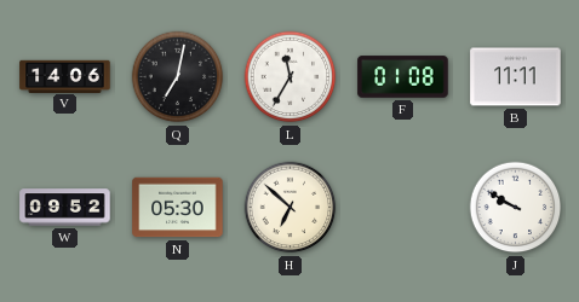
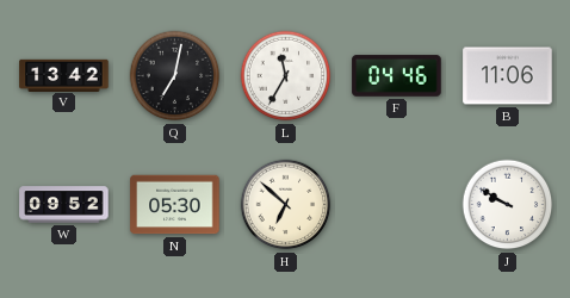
V: 14:06 -> 13:42 (64, 75)
F: 01:08 -> 04:46 (397, 76)
B: 11:11 -> 11:06 (508, 76)
